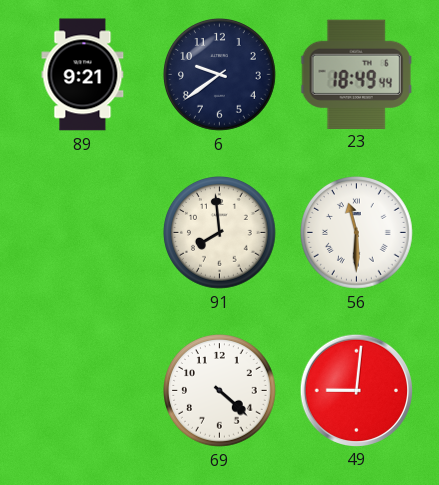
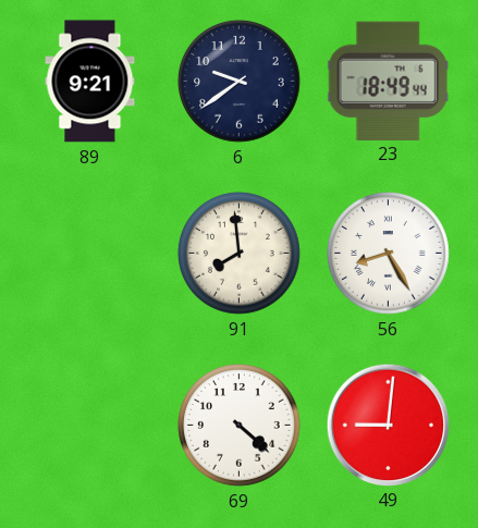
56: 11:30 -> 8:25 (389, 254)
